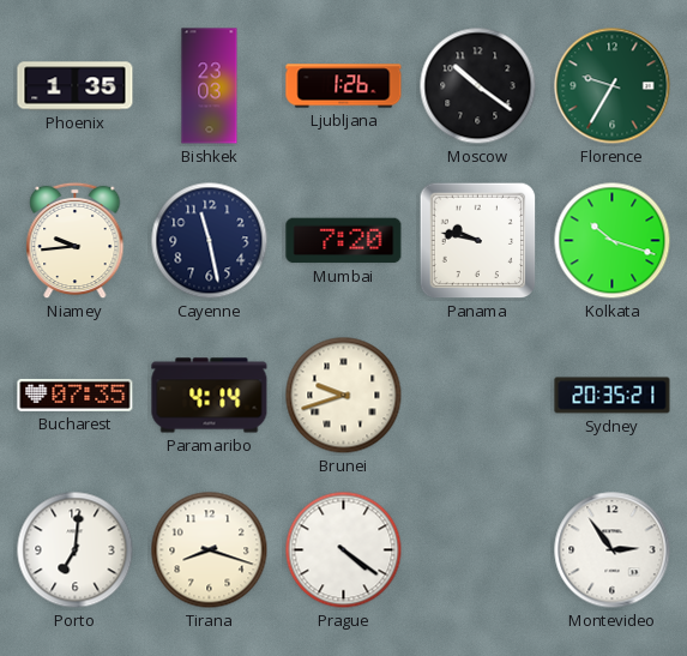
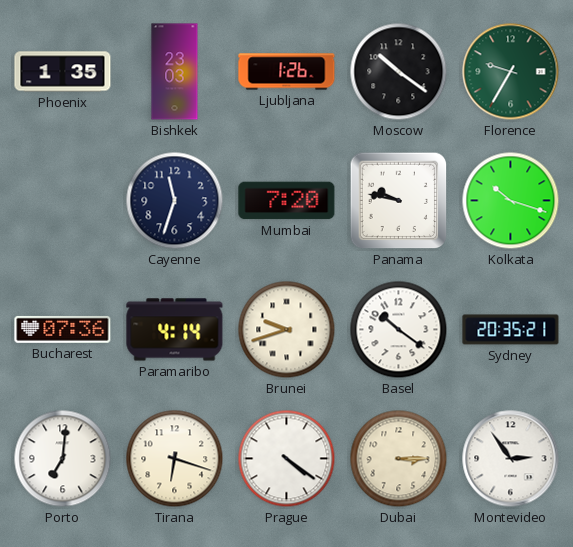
Niamey: 9:44 -> none (76, 241)
Cayenne: 11:28 -> 11:33 (175, 201)
Bucharest: 07:35 -> 07:36 (63, 329)
Basel: none -> 10:21 (399, 330)
Tirana: 8:18 -> 6:18 (175, 459)
Dubai: none -> 3:15 (399, 459)
